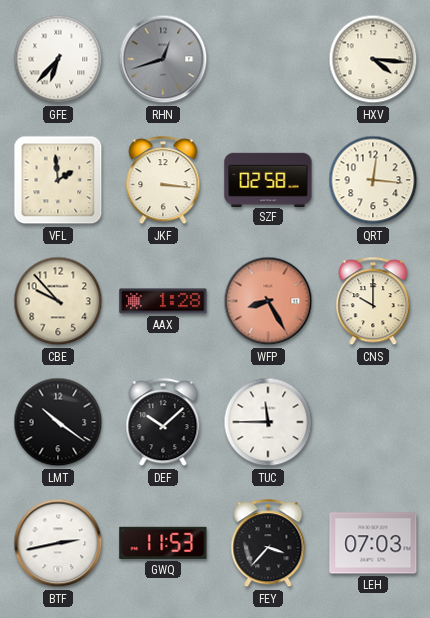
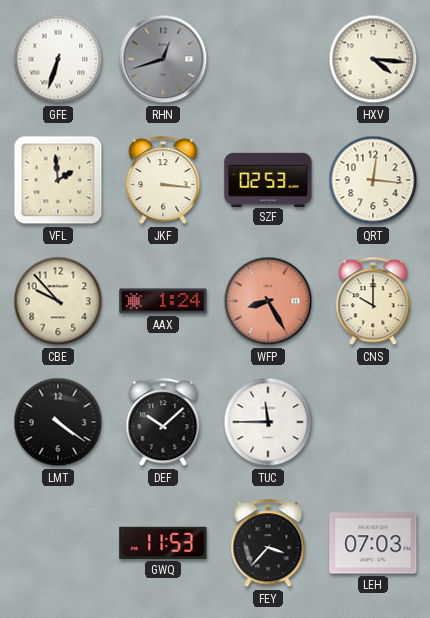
GFE: 6:37 -> 6:33 (58, 59)
SZF: 02:58 -> 02:53 (268, 179)
AAX: 1:28 -> 1:24 (163, 301)
LMT: 10:21 -> 4:21 (58, 422)
BTF: 2:43 -> none (58, 543)
